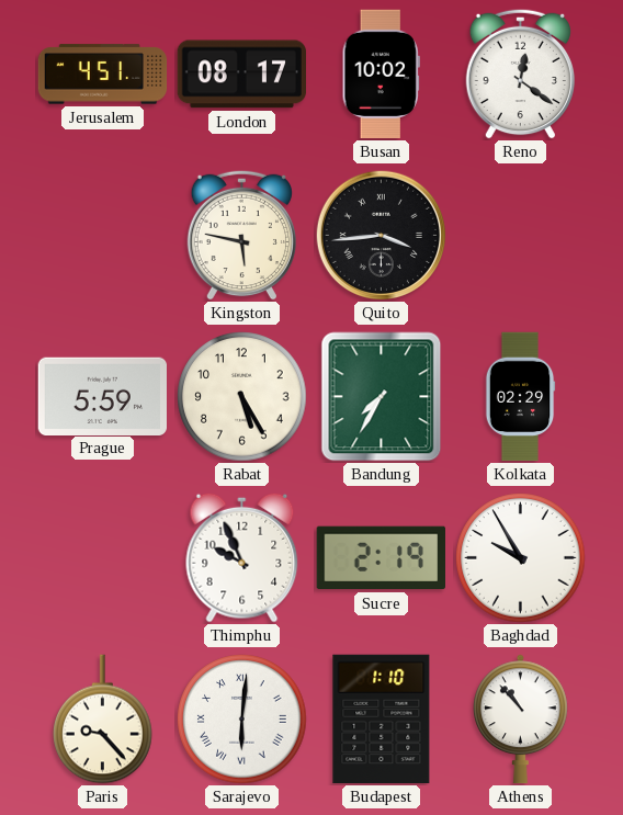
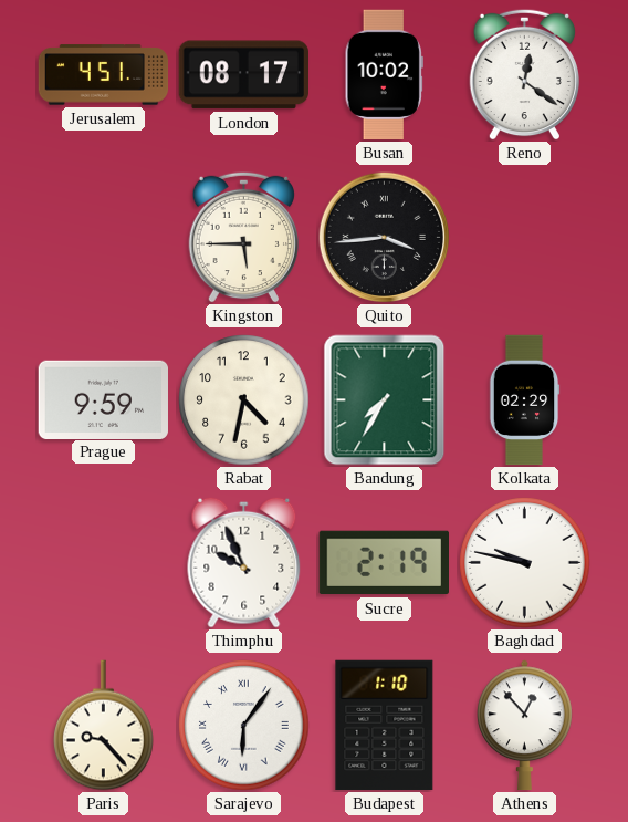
Kingston: 5:47 -> 5:45 (243, 237)
Prague: 5:59 -> 9:59 (103, 399)
Rabat: 5:25 -> 4:32 (244, 400)
Baghdad: 9:55 -> 9:47 (525, 563)
Sarajevo: 6:01 -> 6:06 (244, 726)
Athens: 10:53 -> 12:53 (525, 726)
